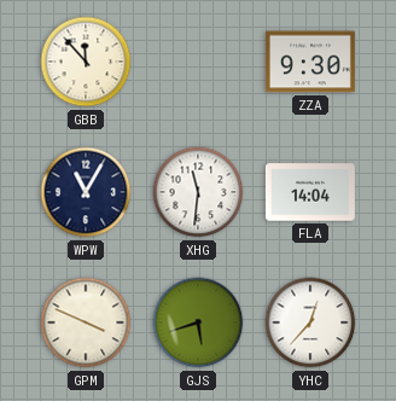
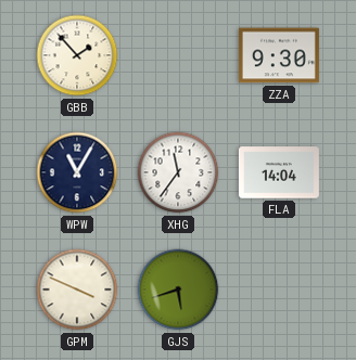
GBB: 11:53 -> 1:53 (77, 55)
XHG: 11:31 -> 11:36 (178, 172)
YHC: 12:37 -> none (310, 322)
